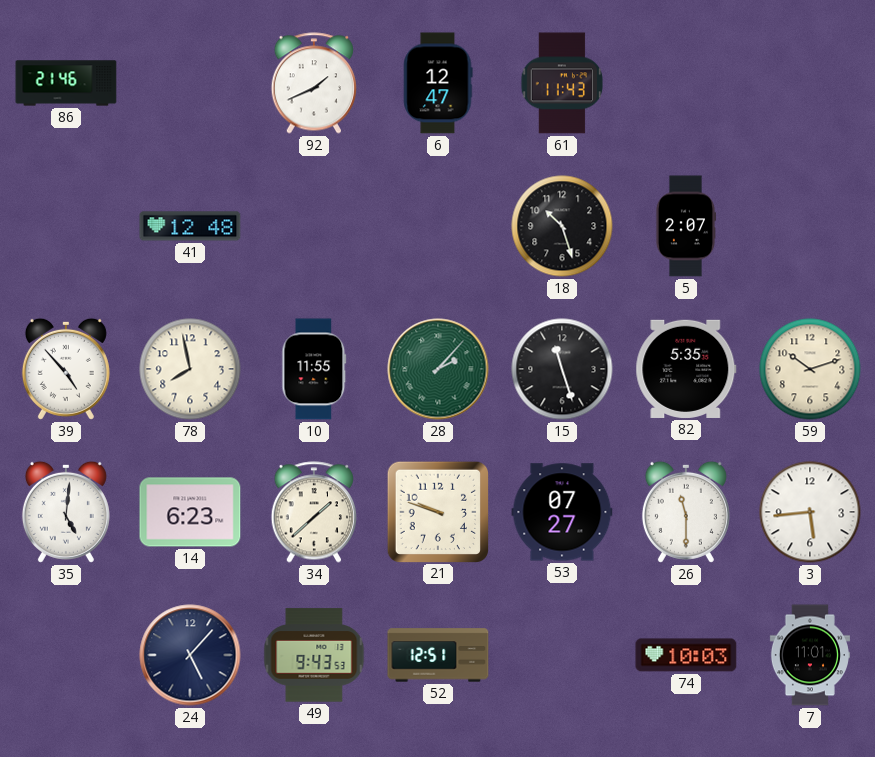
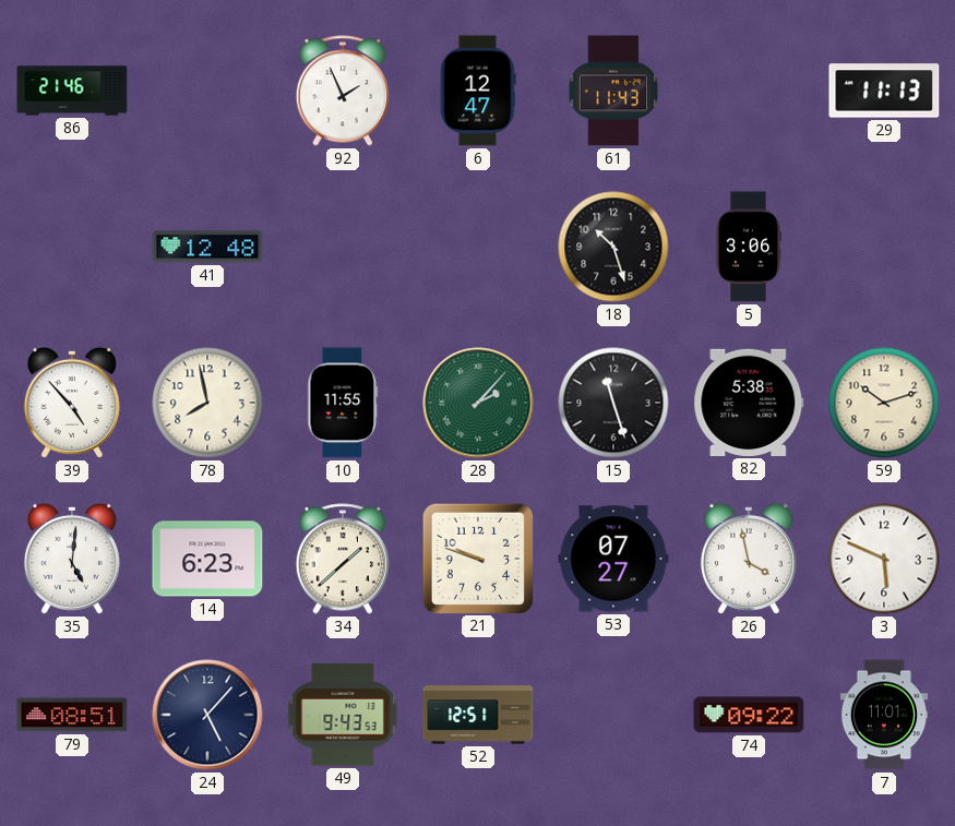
92: 1:41 -> 1:56 (342, 91)
29: none -> 11:13 (884, 91)
5: 2:07 -> 3:06 (748, 247)
82: 5:35 -> 5:38 (749, 403)
26: 11:30 -> 3:58 (749, 559)
3: 5:44 -> 5:49 (884, 559)
79: none -> 08:51 (72, 715)
74: 10:03 -> 09:22 (749, 715)
